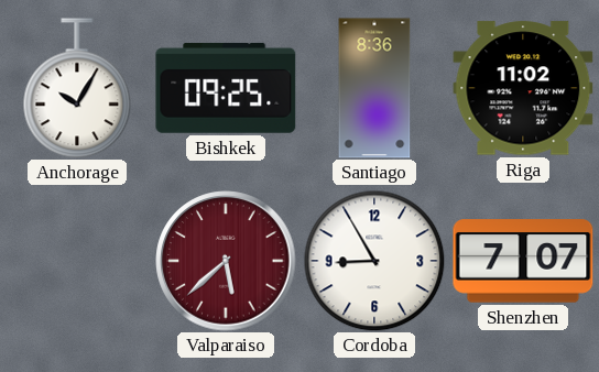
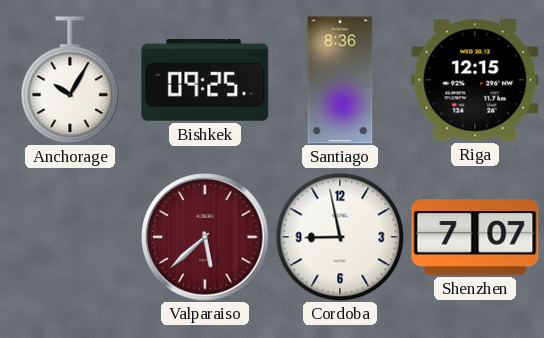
Riga: 11:02 -> 12:15 (475, 80)
Cordoba: 8:55 -> 8:58 (340, 237)
